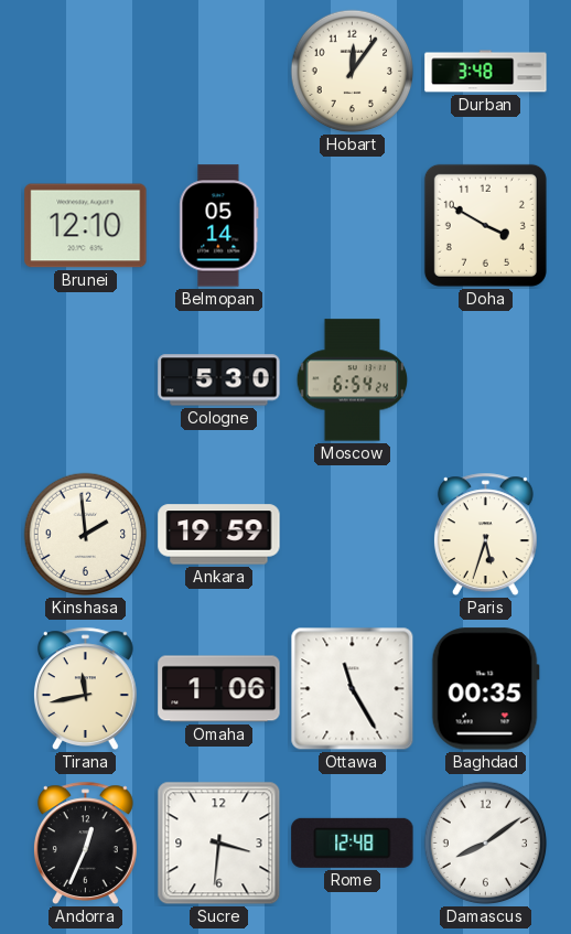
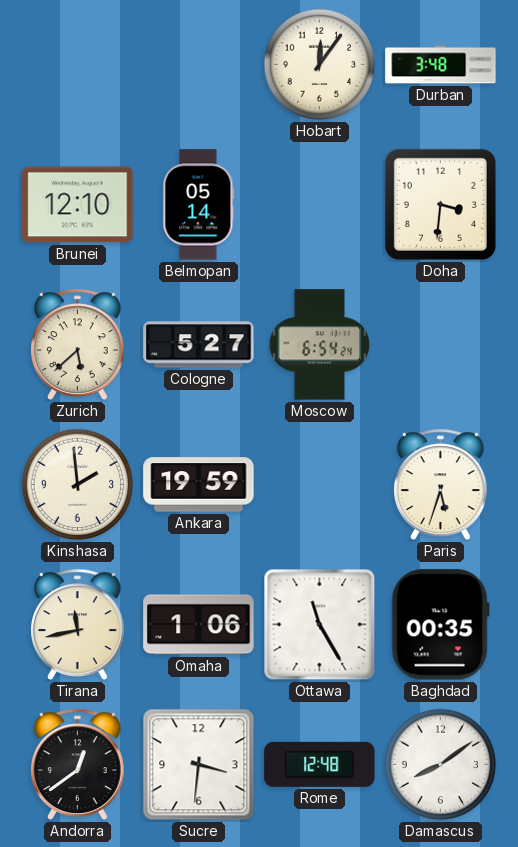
Doha: 3:50 -> 3:31 (440, 204)
Zurich: none -> 5:38 (77, 344)
Cologne: 5:30 -> 5:27 (199, 345)
Andorra: 12:34 -> 12:39 (77, 764)
